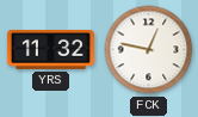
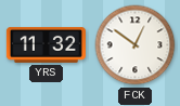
FCK: 12:47 -> 12:51 (136, 45)
